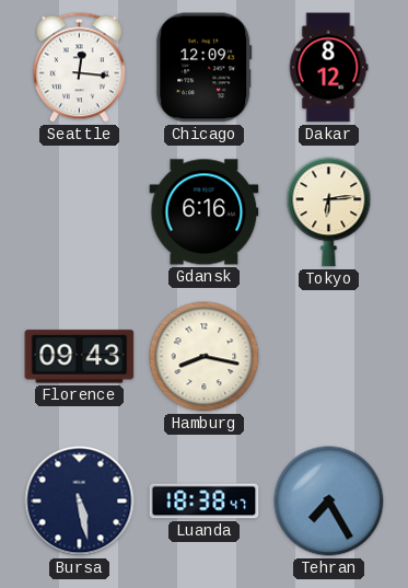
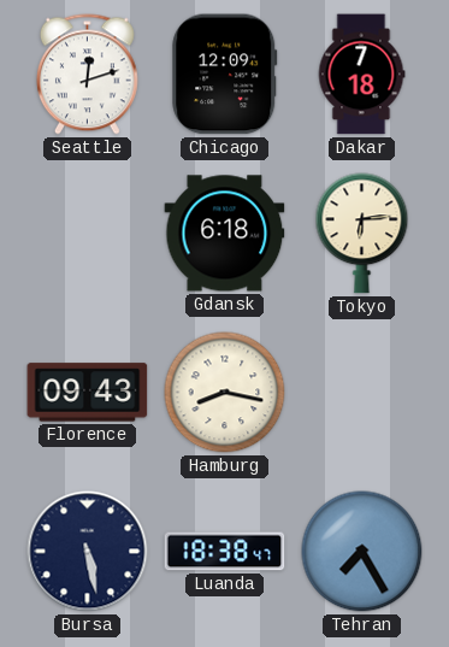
Seattle: 12:16 -> 12:12 (87, 75)
Dakar: 8:12 -> 7:18 (361, 75)
Gdansk: 6:16 -> 6:18 (225, 234)
